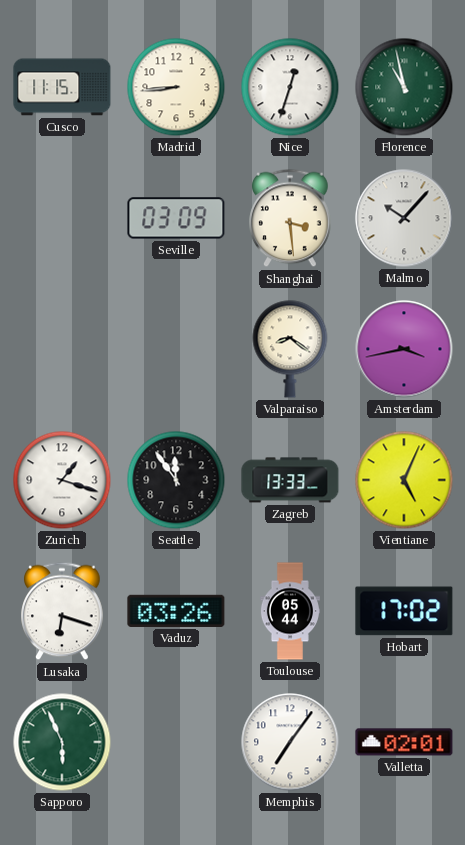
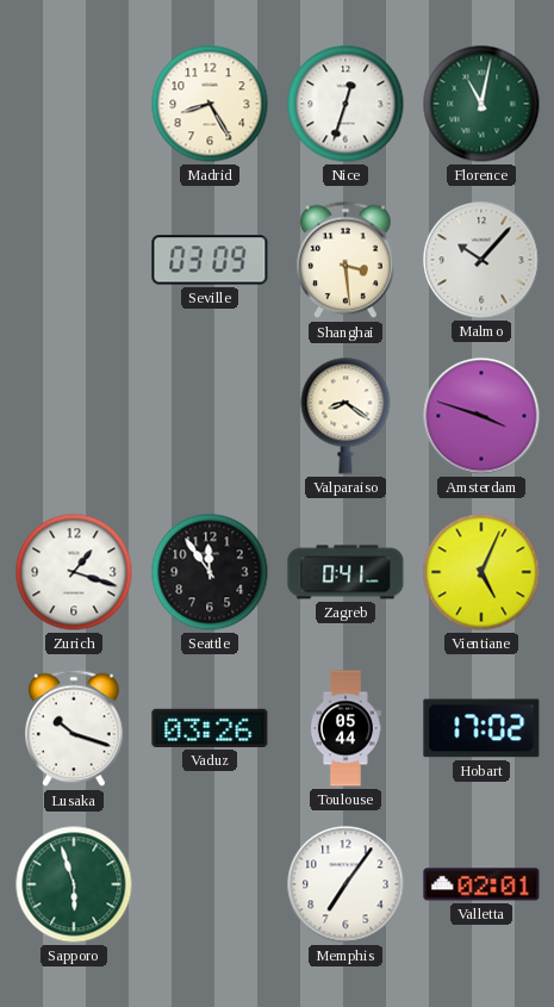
Cusco: 11:15 -> none (62, 87)
Madrid: 8:44 -> 8:25 (210, 104)
Florence: 10:58 -> 11:02 (481, 104)
Amsterdam: 3:43 -> 3:48 (481, 416)
Zagreb: 13:33 -> 0:41 (346, 572)
Lusaka: 6:18 -> 10:18 (74, 728)
Sapporo: 5:56 -> 5:57 (74, 884)
